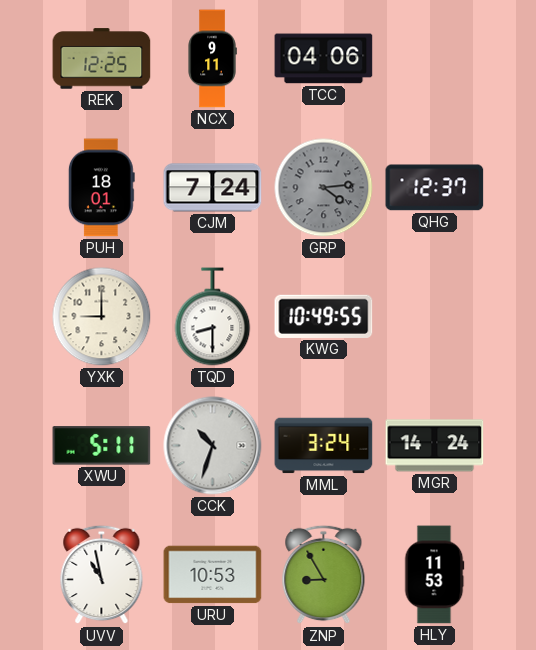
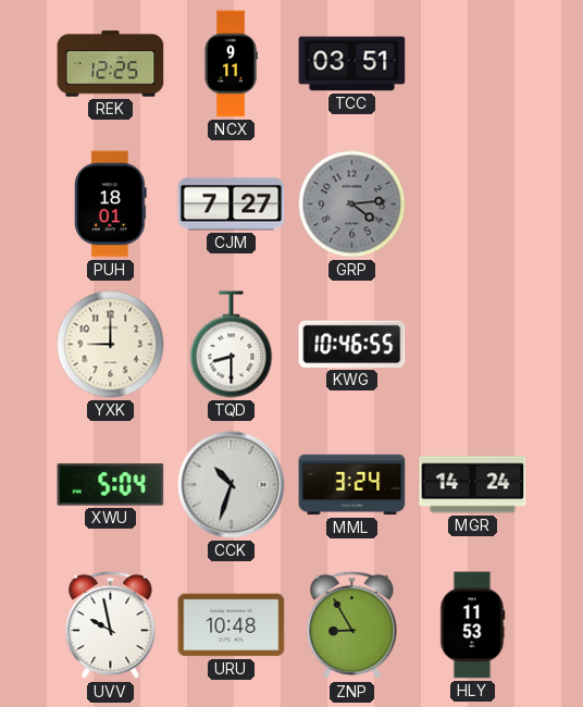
TCC: 04:06 -> 03:51 (352, 64)
CJM: 7:24 -> 7:27 (232, 204)
QHG: 12:37 -> none (435, 188)
KWG: 10:49 -> 10:46 (352, 344)
XWU: 5:11 -> 5:04 (111, 485)
UVV: 10:58 -> 9:58 (111, 625)
URU: 10:53 -> 10:48 (232, 625)
